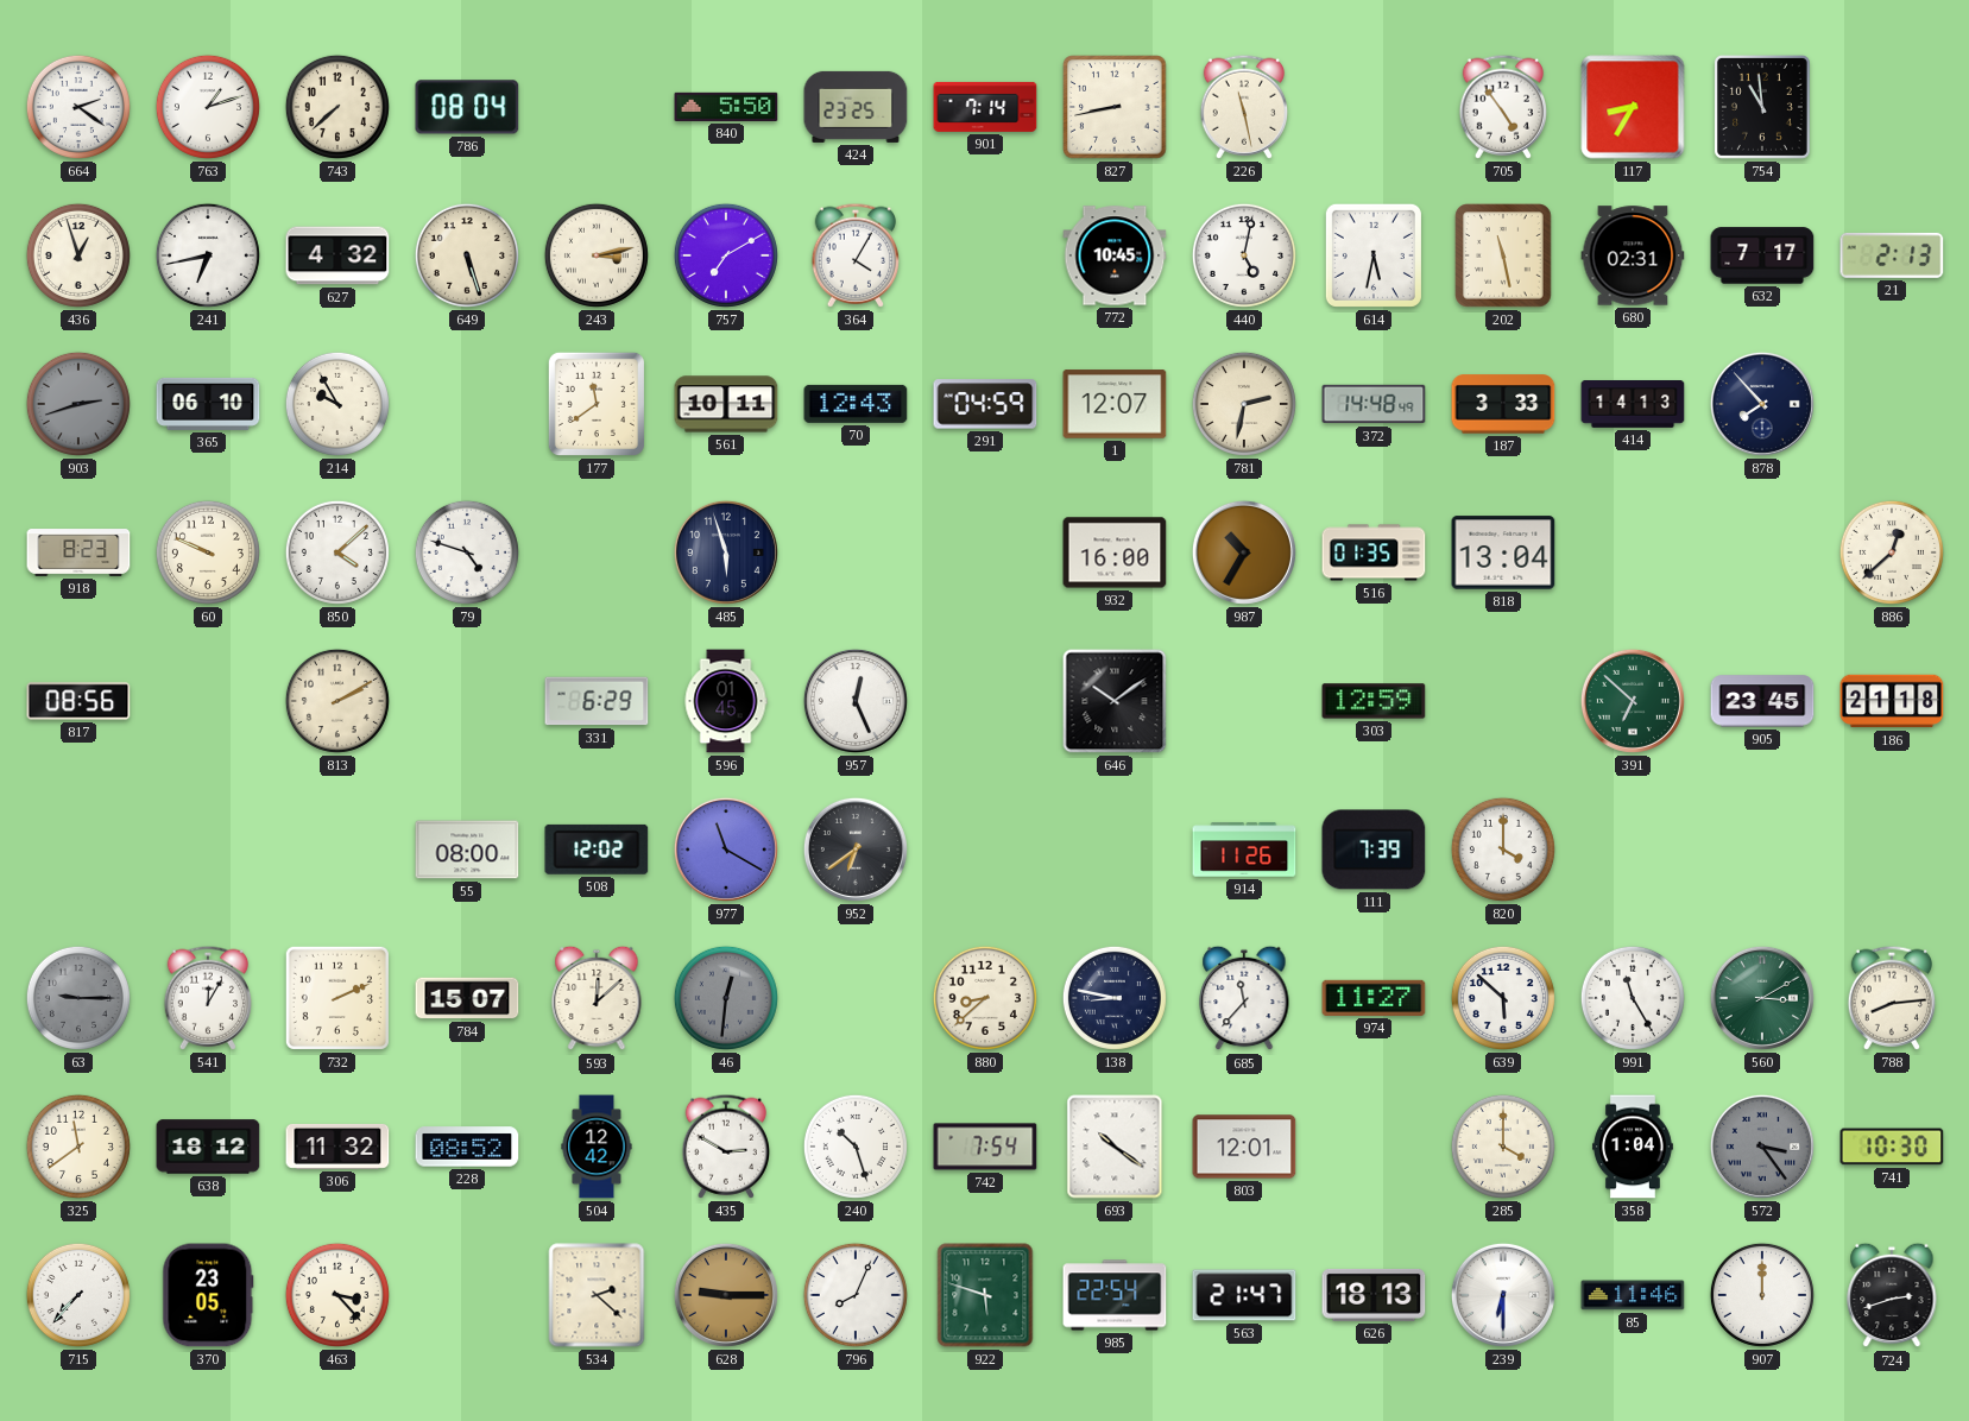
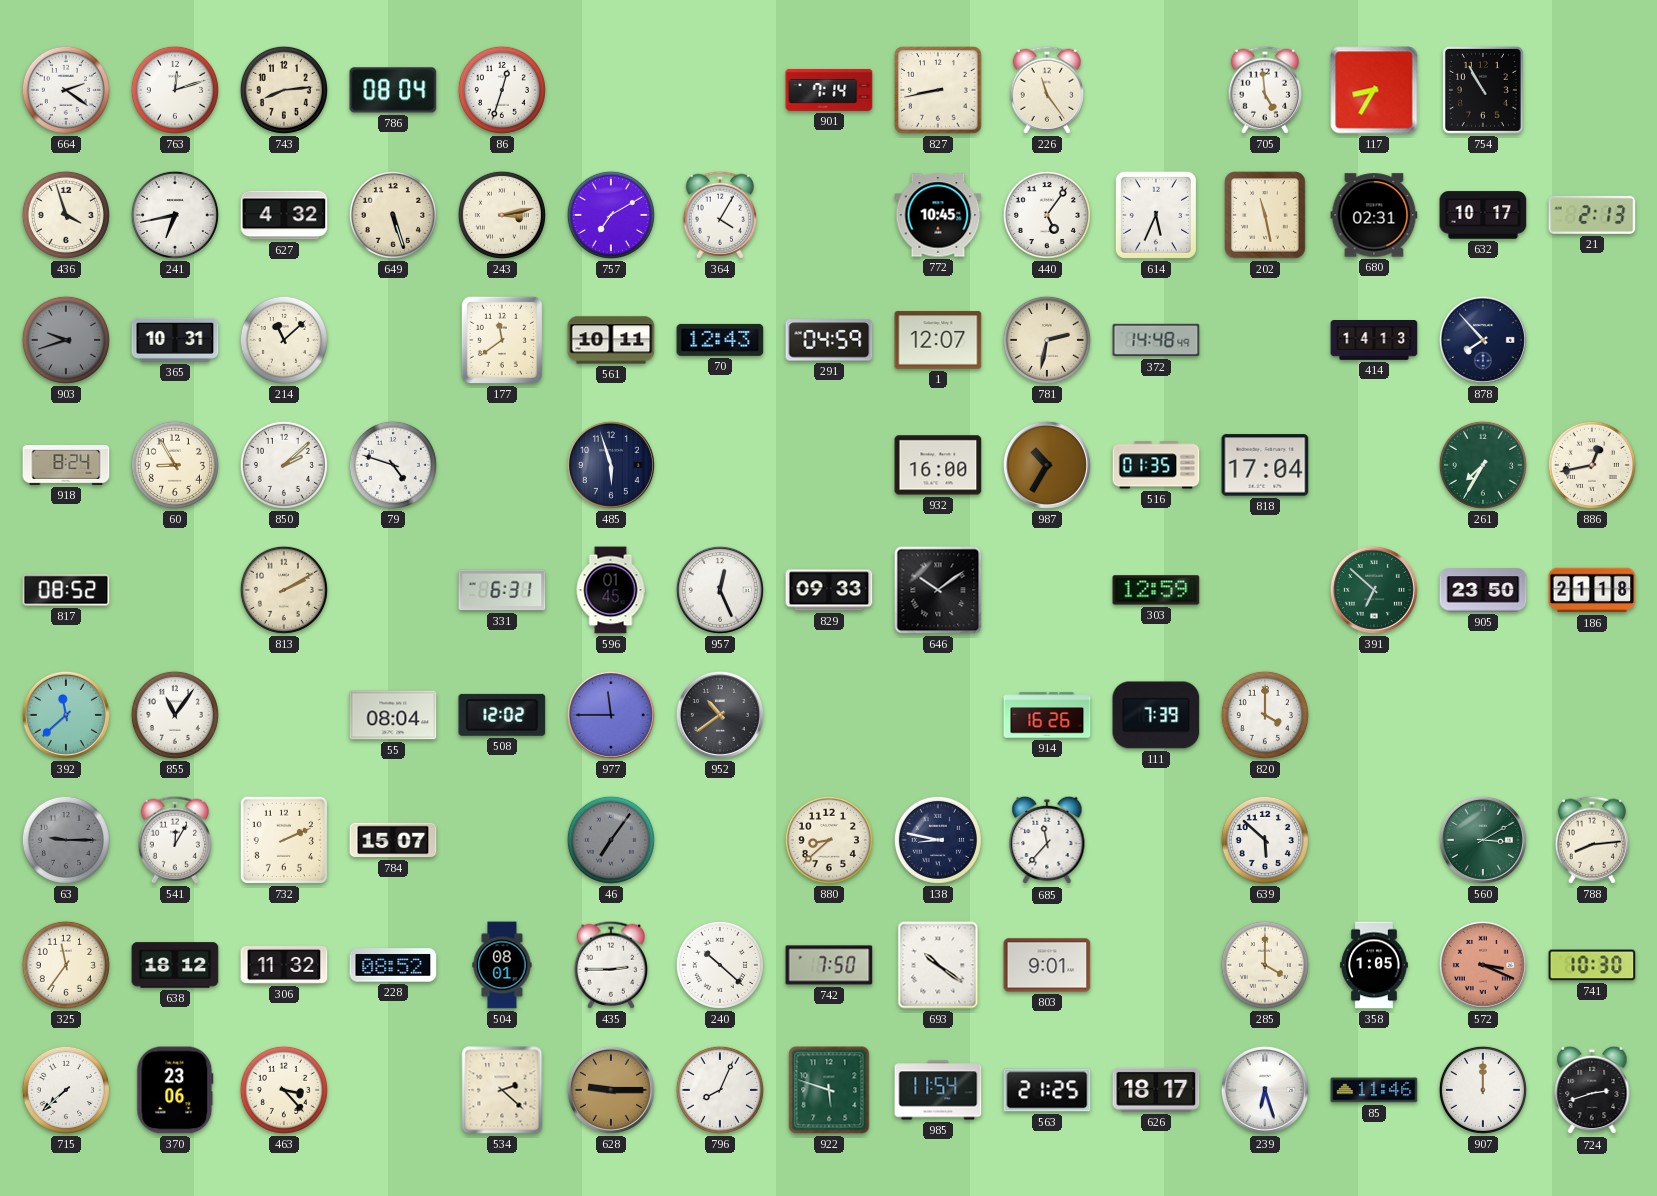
763: 1:12 -> 12:12 (175, 90)
743: 7:38 -> 8:14 (284, 90)
86: none -> 12:33 (502, 90)
840: 5:50 -> none (726, 107)
424: 23:25 -> none (856, 107)
226: 11:28 -> 11:24 (1047, 90)
705: 4:54 -> 4:59 (1265, 90)
754: 10:59 -> 10:55 (1483, 90)
436: 12:57 -> 3:57 (66, 215)
440: 5:02 -> 5:06 (1047, 215)
614: 5:32 -> 5:34 (1156, 215)
632: 7:17 -> 10:17 (1483, 215)
903: 2:42 -> 9:42 (66, 340)
365: 06:10 -> 10:31 (175, 340)
214: 9:55 -> 11:08 (284, 340)
187: 3:33 -> none (1503, 404)
918: 8:23 -> 8:24 (66, 465)
60: 9:49 -> 8:55 (175, 465)
850: 4:08 -> 2:08 (284, 465)
818: 13:04 -> 17:04 (1265, 465)
261: none -> 7:35 (1483, 465)
886: 12:38 -> 12:43 (1592, 465)
817: 08:56 -> 08:52 (66, 590)
331: 6:29 -> 6:31 (502, 590)
829: none -> 09:33 (829, 590)
905: 23:45 -> 23:50 (1483, 590)
392: none -> 11:38 (66, 715)
855: none -> 11:06 (175, 715)
55: 08:00 -> 08:04 (393, 715)
977: 11:20 -> 11:45 (611, 715)
952: 6:39 -> 10:39 (720, 715)
914: 11:26 -> 16:26 (1047, 715)
593: 12:08 -> none (597, 998)
46: 12:31 -> 7:06 (611, 840)
974: 11:27 -> none (1374, 998)
991: 11:25 -> none (1633, 998)
325: 11:39 -> 11:36 (66, 965)
504: 12:42 -> 08:01 (502, 965)
435: 2:50 -> 2:45 (611, 965)
240: 10:27 -> 10:22 (720, 965)
742: 7:54 -> 7:50 (829, 965)
803: 12:01 -> 9:01 (1047, 965)
358: 1:04 -> 1:05 (1374, 965)
572: 3:24 -> 3:19 (1483, 965)
572 dial: grey -> salmon (1483, 965)
715: 7:37 -> 7:38 (66, 1090)
370: 23:05 -> 23:06 (175, 1090)
985: 22:54 -> 11:54 (938, 1090)
563: 21:47 -> 21:25 (1047, 1090)
626: 18:13 -> 18:17 (1156, 1090)
239: 6:30 -> 6:27 (1265, 1090)
